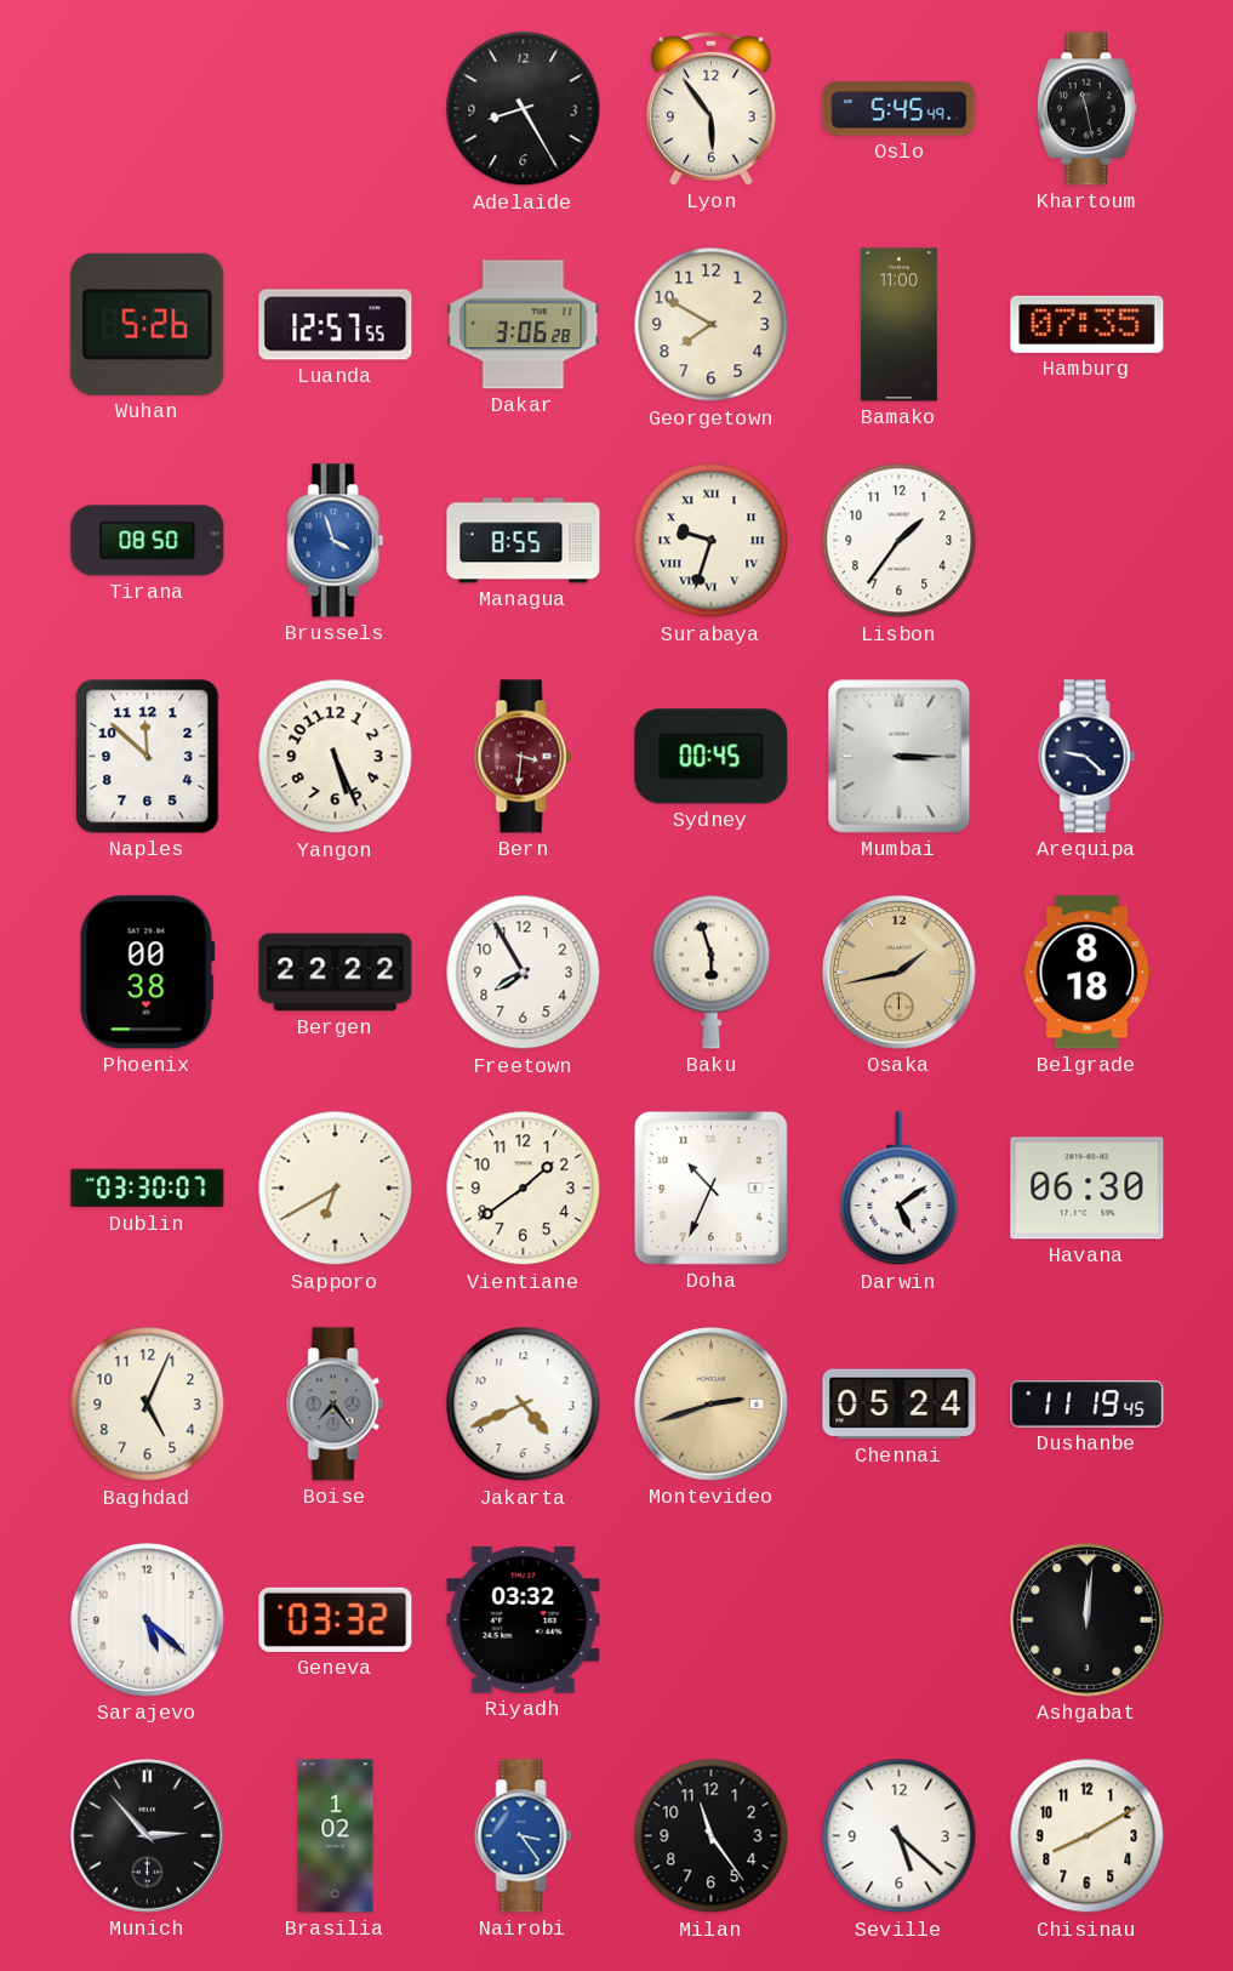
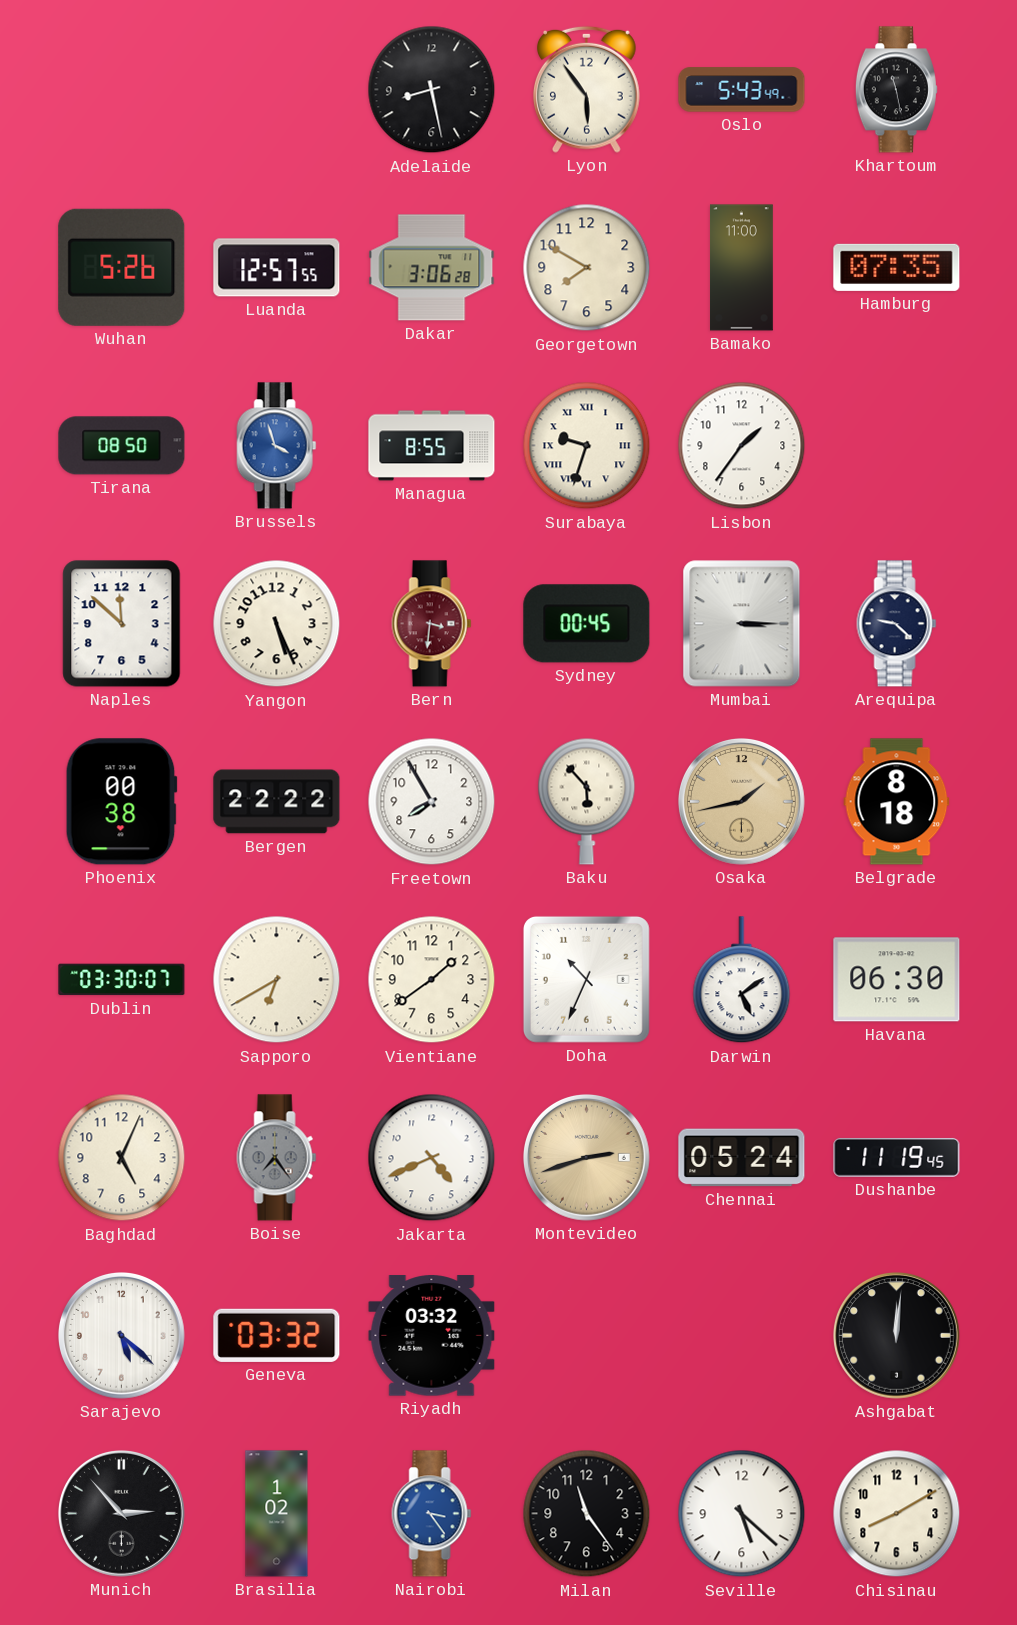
Adelaide: 8:25 -> 8:28 (432, 90)
Oslo: 5:45 -> 5:43 (742, 90)
Baku: 5:57 -> 5:53 (587, 801)
